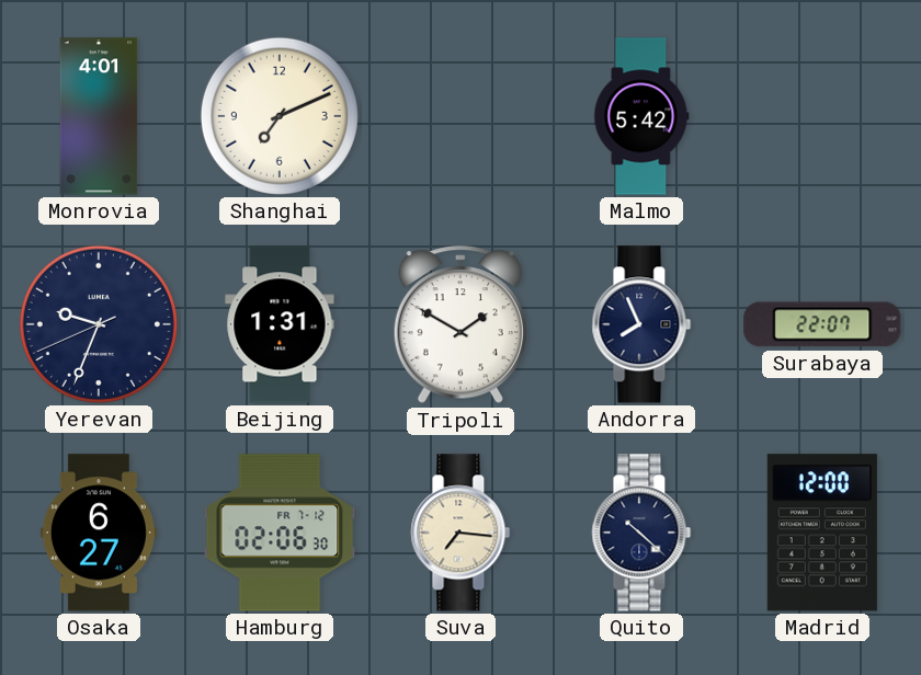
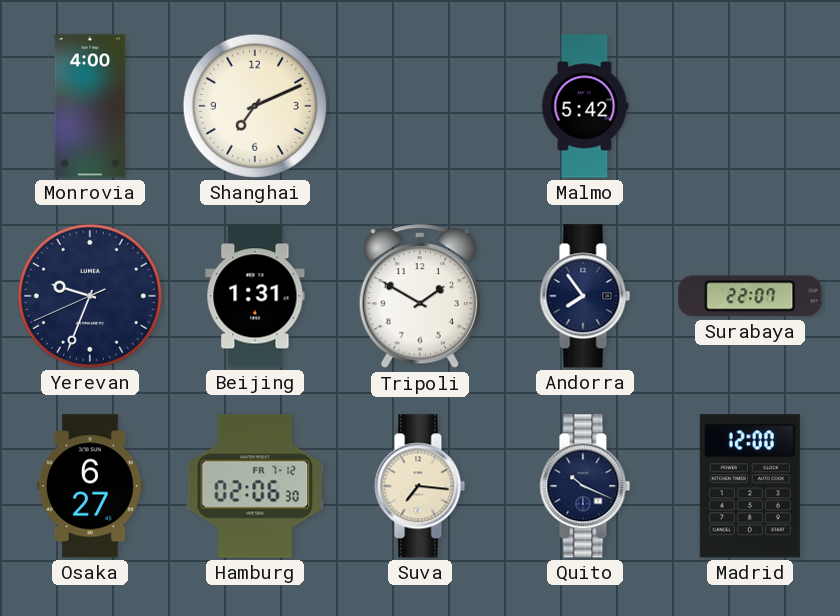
Monrovia: 4:01 -> 4:00 (90, 106)
Andorra: 7:56 -> 7:54 (585, 296)
Quito: 10:22 -> 10:19 (585, 486)
